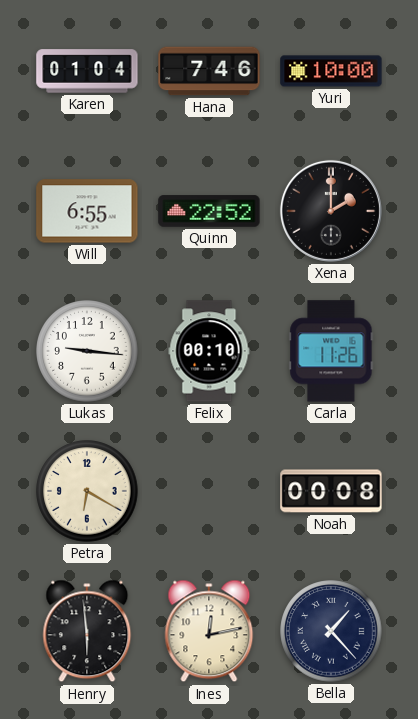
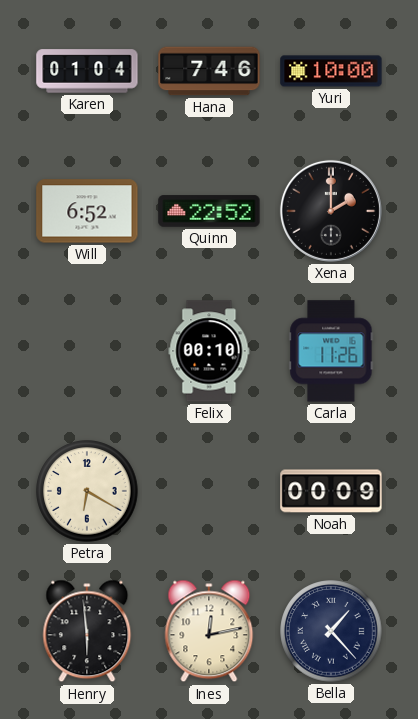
Will: 6:55 -> 6:52 (87, 211)
Lukas: 9:16 -> none (87, 351)
Noah: 00:08 -> 00:09 (331, 491)
